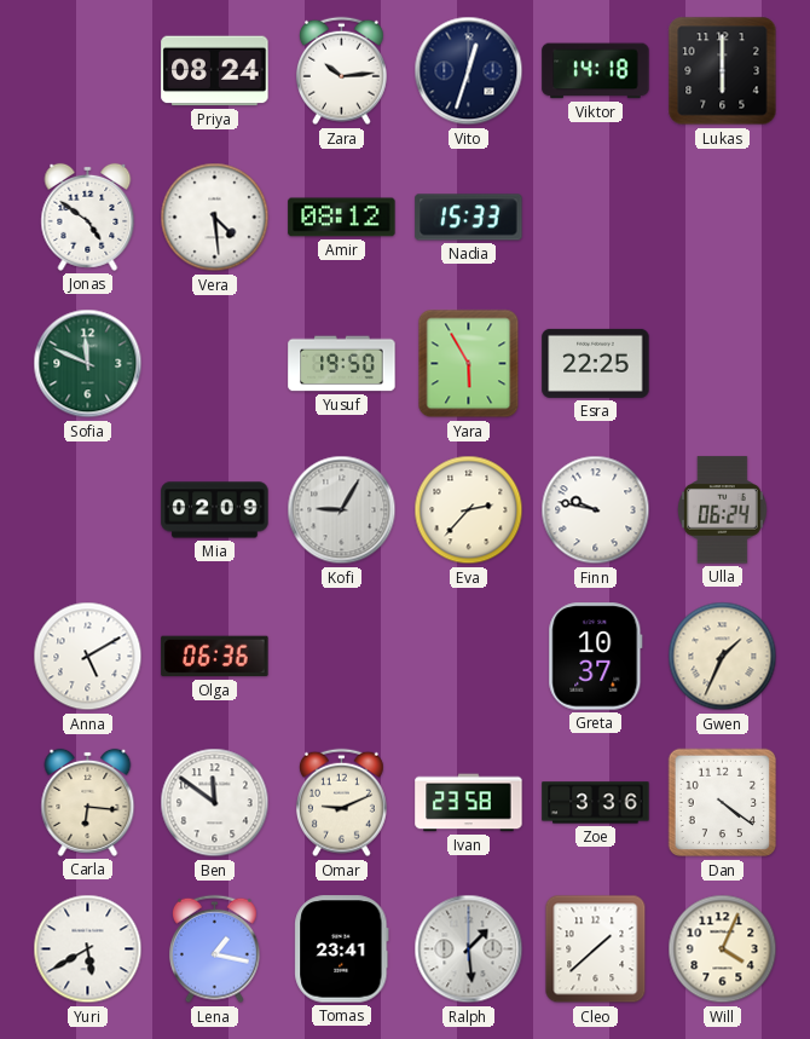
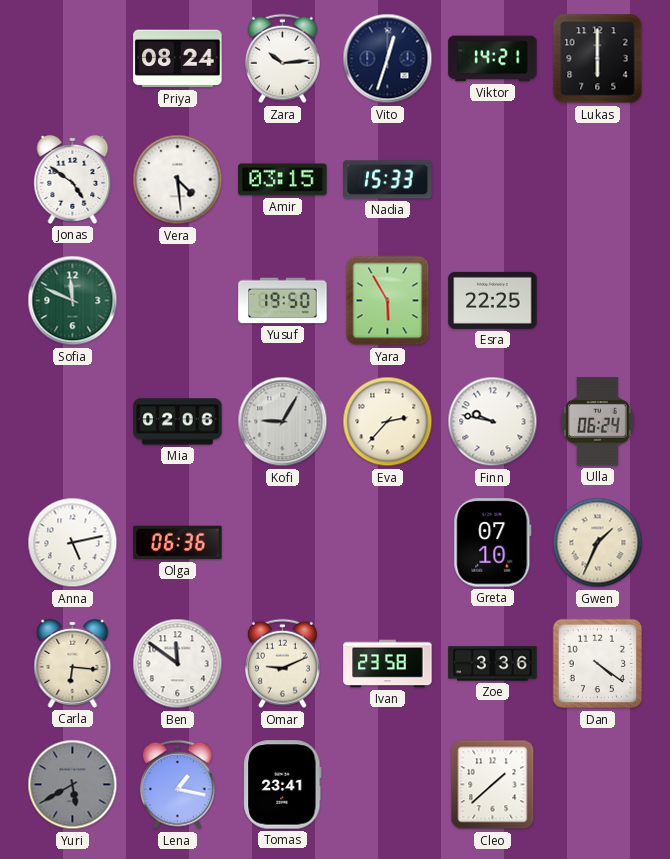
Viktor: 14:18 -> 14:21 (493, 59)
Amir: 08:12 -> 03:15 (283, 180)
Mia: 02:09 -> 02:06 (178, 422)
Anna: 5:10 -> 5:13 (73, 543)
Greta: 10:37 -> 07:10 (493, 543)
Yuri dial: white -> grey (73, 785)
Ralph: 1:29 -> none (469, 949)
Will: 4:04 -> none (723, 949)
